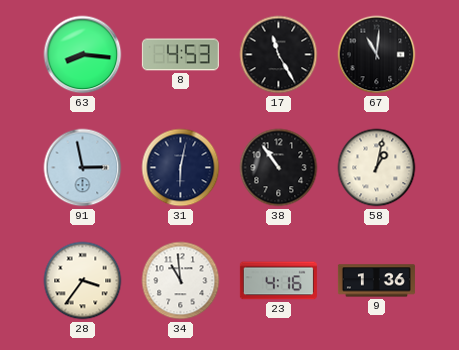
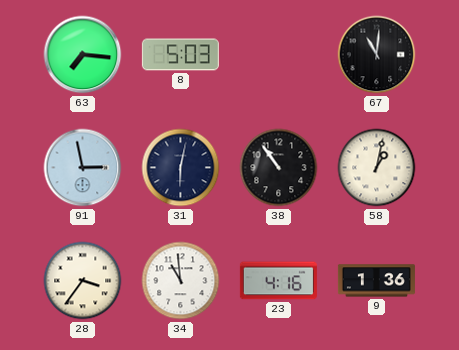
63: 8:16 -> 7:16 (83, 55)
8: 4:53 -> 5:03 (180, 55)
17: 11:25 -> none (279, 55)
